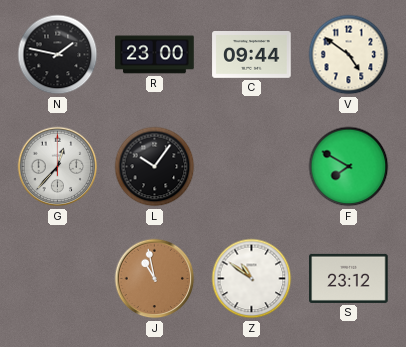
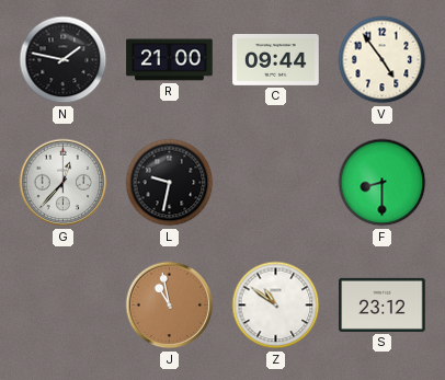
R: 23:00 -> 21:00 (170, 60)
V: 4:51 -> 4:54 (383, 60)
L: 10:06 -> 9:32 (170, 183)
F: 7:50 -> 8:30 (383, 183)
